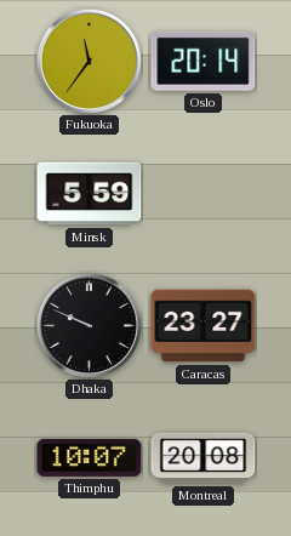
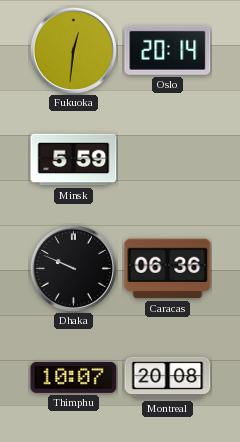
Fukuoka: 11:36 -> 12:31 (73, 50)
Caracas: 23:27 -> 06:36 (168, 269)
